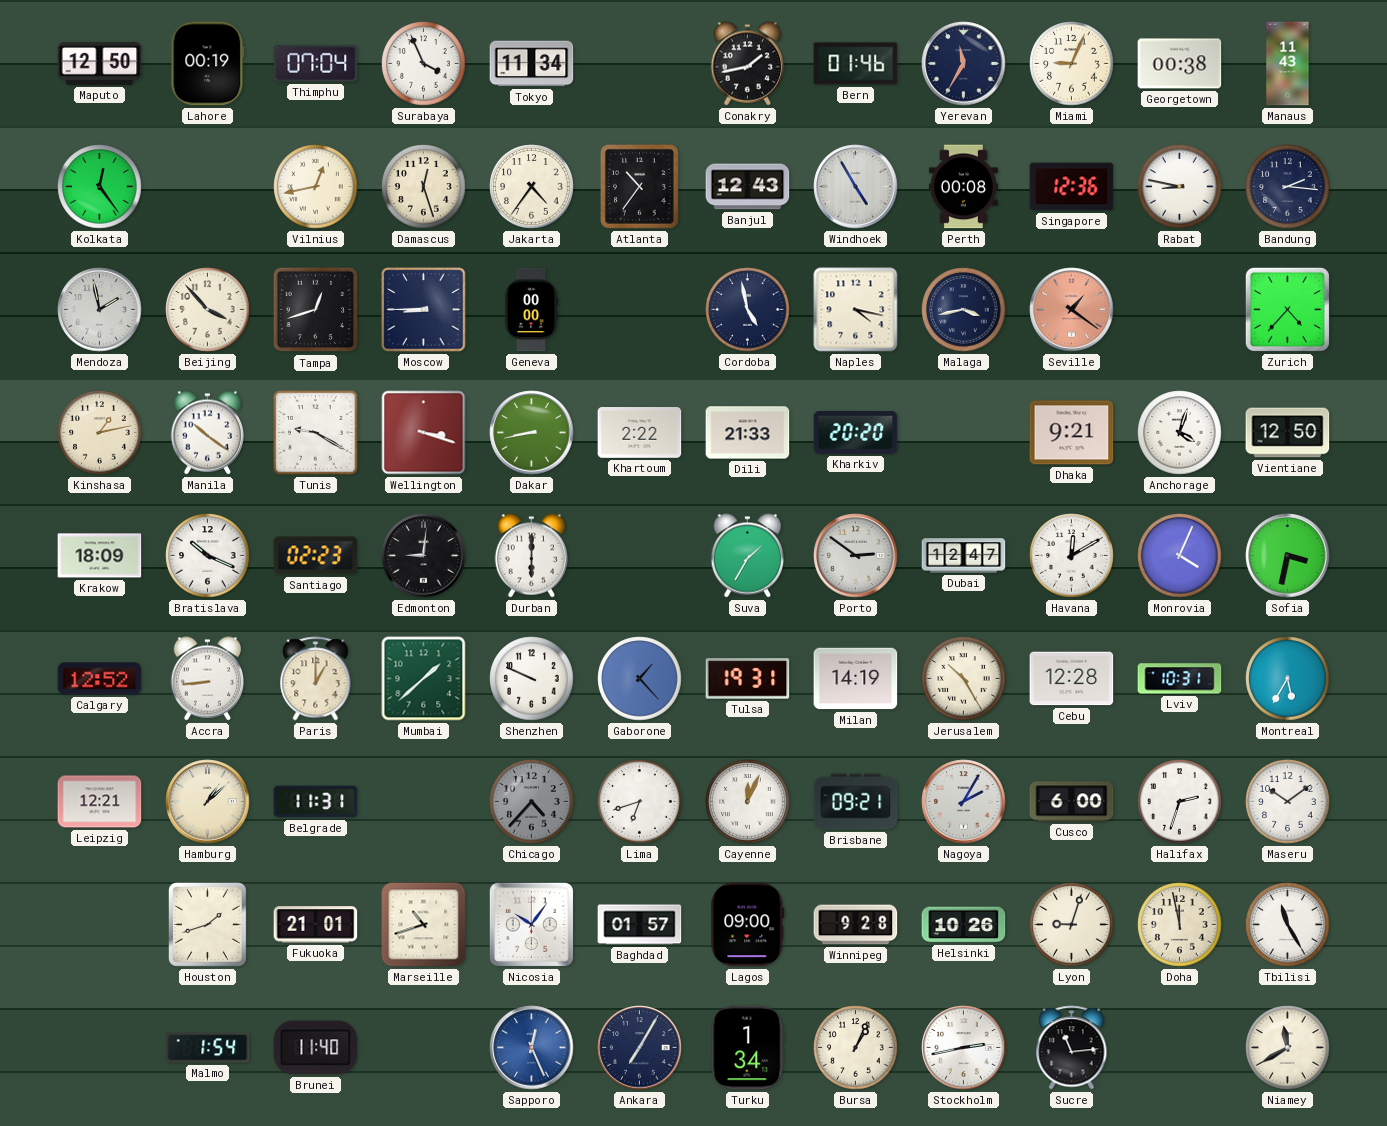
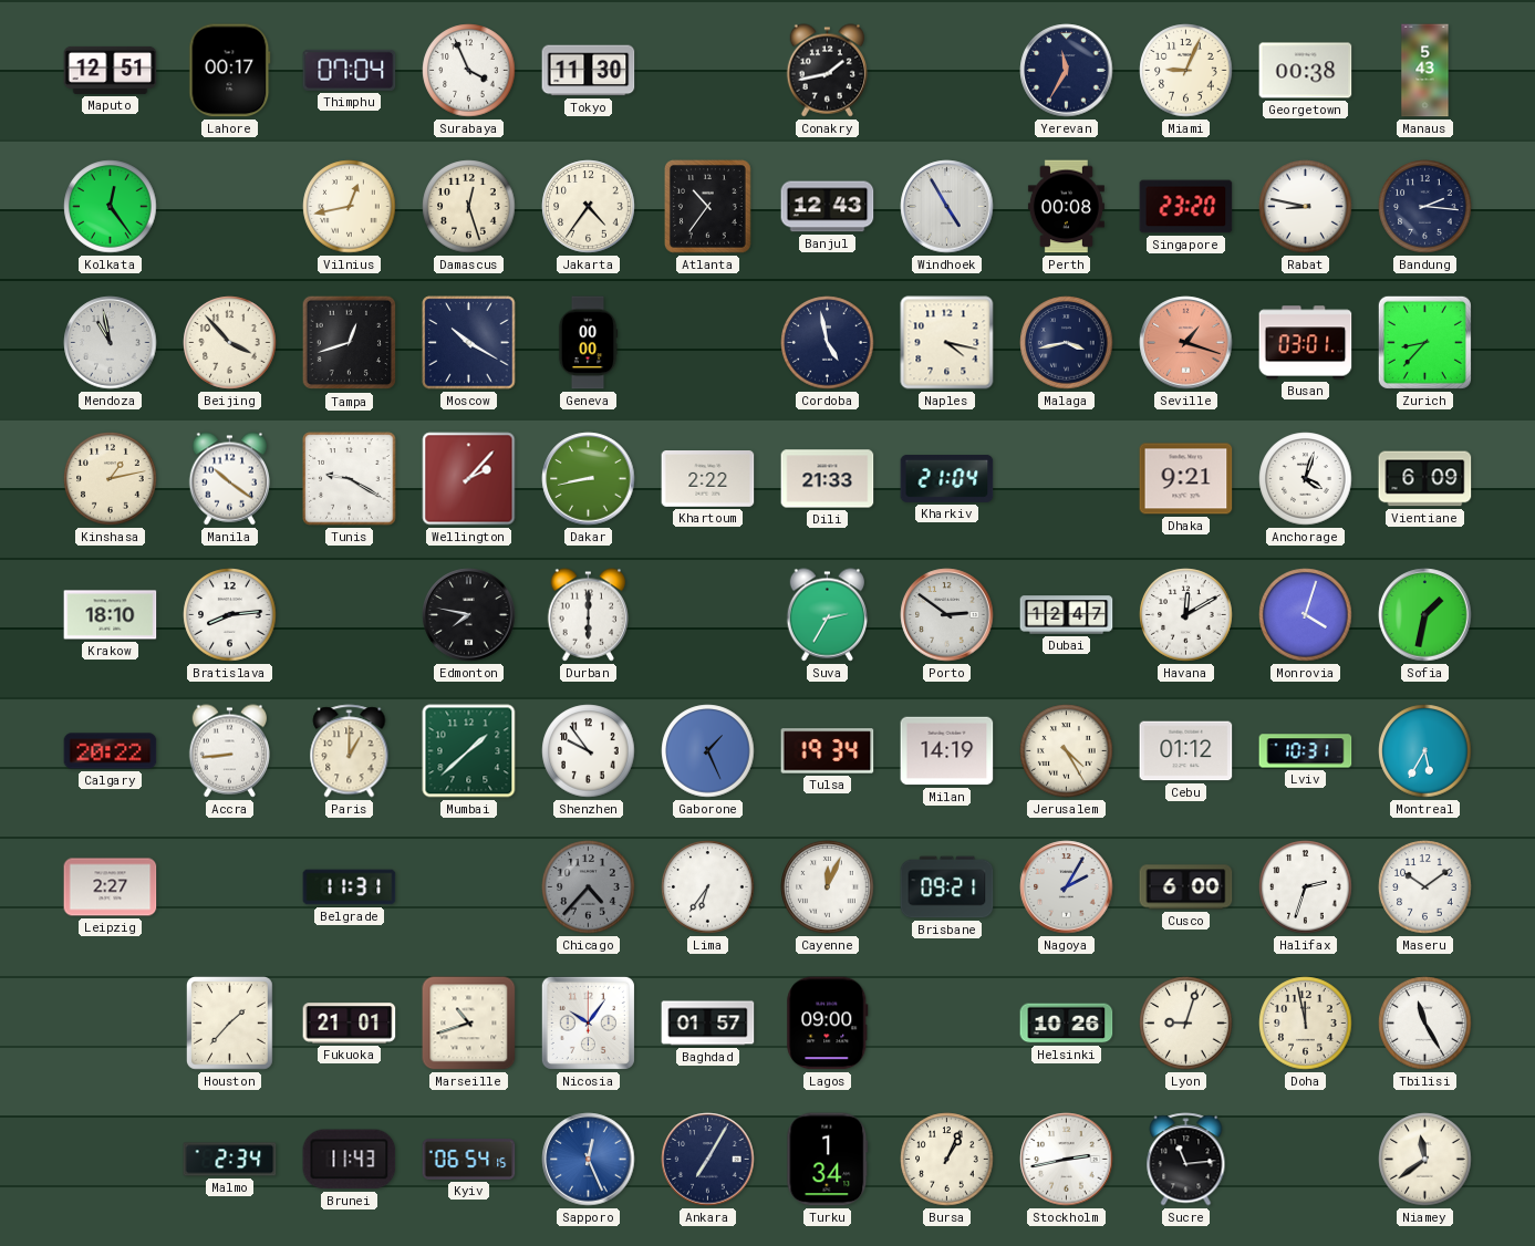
Maputo: 12:50 -> 12:51 (111, 70)
Lahore: 00:19 -> 00:17 (230, 71)
Tokyo: 11:34 -> 11:30 (589, 71)
Bern: 01:46 -> none (856, 64)
Manaus: 11:43 -> 5:43 (1425, 71)
Singapore: 12:36 -> 23:20 (1186, 207)
Mendoza: 1:58 -> 10:58 (111, 343)
Moscow: 8:45 -> 10:20 (469, 343)
Seville: 1:21 -> 1:18 (1186, 343)
Busan: none -> 03:01 (1306, 343)
Zurich: 4:37 -> 8:37 (1424, 342)
Wellington: 3:18 -> 2:07 (469, 479)
Kharkiv: 20:20 -> 21:04 (947, 478)
Vientiane: 12:50 -> 6:09 (1425, 479)
Krakow: 18:09 -> 18:10 (111, 615)
Bratislava: 10:19 -> 8:14 (230, 615)
Santiago: 02:23 -> none (316, 556)
Edmonton: 9:01 -> 7:47 (469, 615)
Suva: 1:35 -> 2:35 (828, 615)
Monrovia: 4:04 -> 4:03 (1306, 615)
Sofia: 3:32 -> 1:32 (1425, 615)
Calgary: 12:52 -> 20:22 (111, 751)
Shenzhen: 9:49 -> 9:54 (589, 751)
Gaborone: 1:23 -> 1:26 (708, 751)
Tulsa: 19:31 -> 19:34 (828, 751)
Jerusalem: 10:25 -> 4:25 (1067, 751)
Cebu: 12:28 -> 01:12 (1186, 751)
Leipzig: 12:21 -> 2:27 (111, 887)
Hamburg: 1:08 -> none (208, 802)
Lima: 6:42 -> 6:36 (708, 887)
Houston: 1:42 -> 1:37 (230, 1024)
Winnipeg: 9:28 -> none (856, 925)
Malmo: 1:54 -> 2:34 (230, 1160)
Brunei: 11:40 -> 11:43 (350, 1160)
Kyiv: none -> 06:54 (469, 1160)
Niamey: 11:40 -> 11:39 (1425, 1160)
